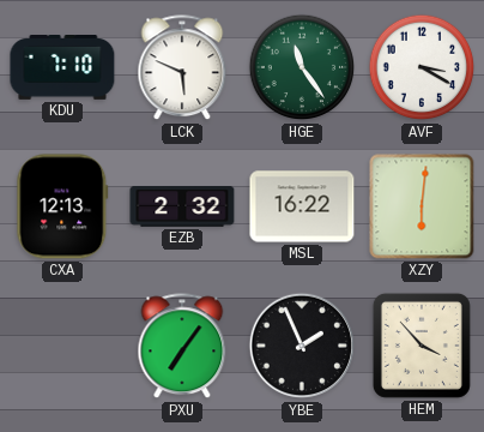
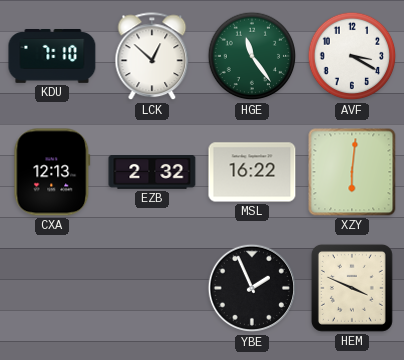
LCK: 5:49 -> 12:52 (152, 57)
PXU: 7:06 -> none (182, 347)
HEM: 3:53 -> 3:49 (352, 288)
